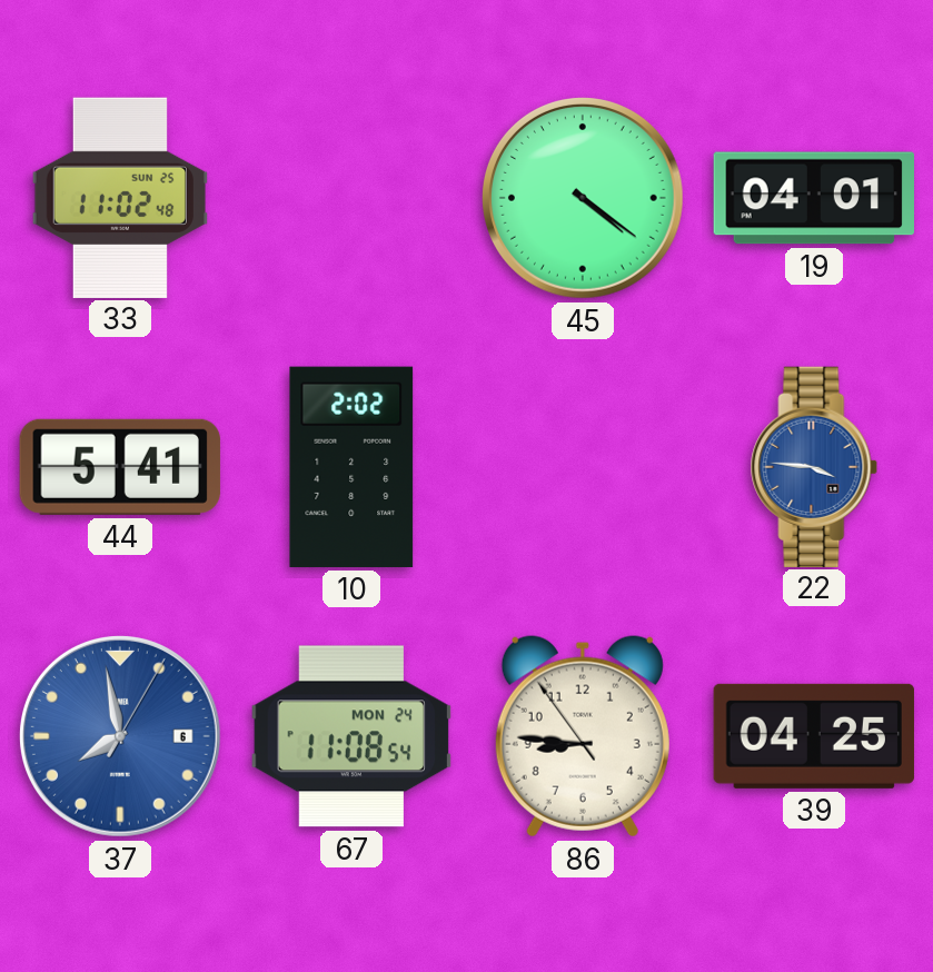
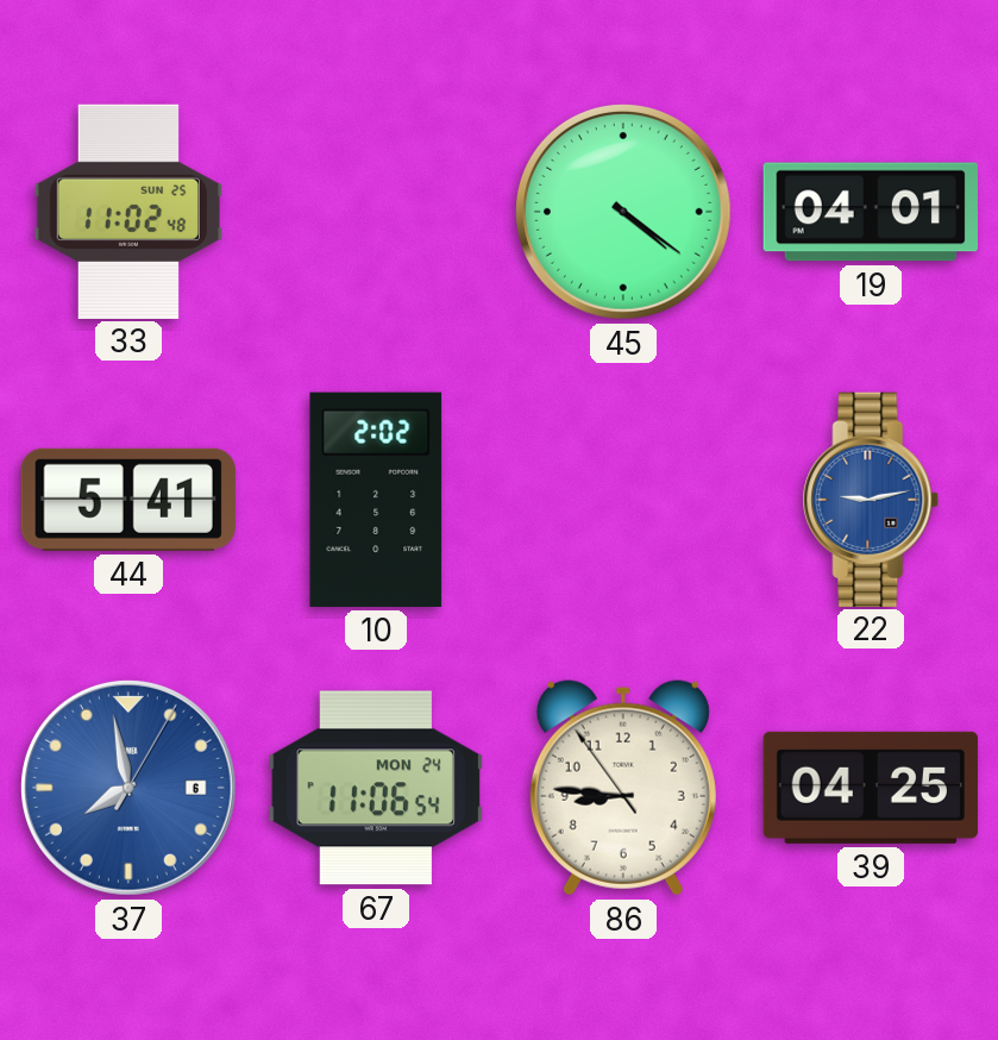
22: 3:46 -> 9:13 (871, 499)
67: 11:08 -> 11:06 (375, 788)
